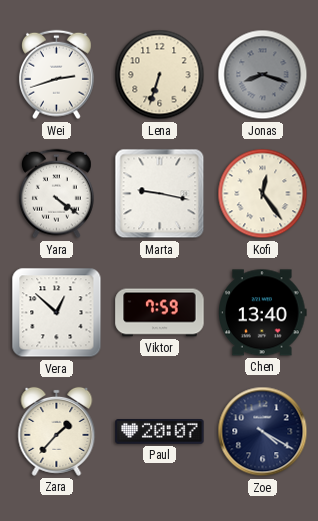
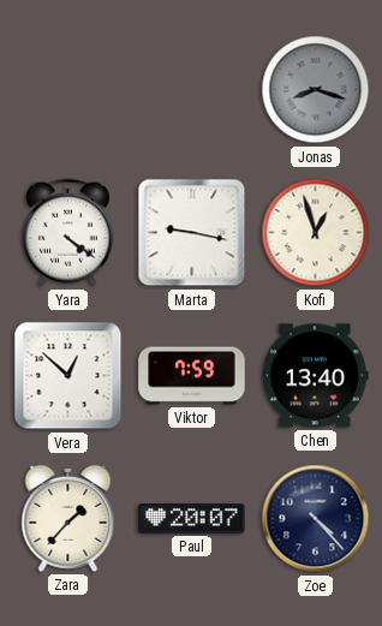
Wei: 2:42 -> none (56, 75)
Lena: 6:33 -> none (160, 75)
Kofi: 12:24 -> 12:57 (316, 233)
Zoe: 4:20 -> 4:23 (316, 519)
